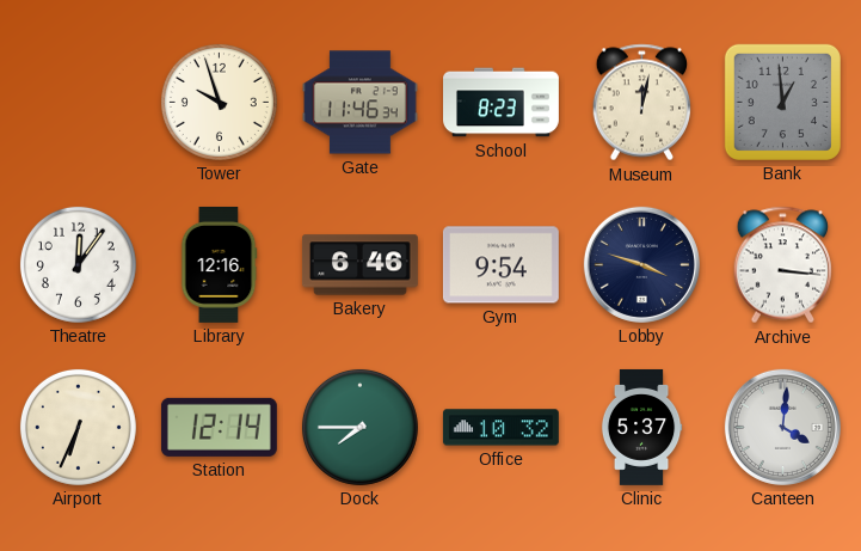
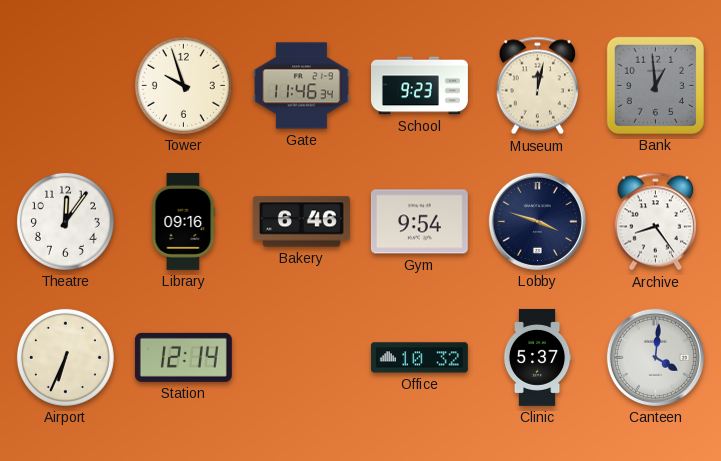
School: 8:23 -> 9:23 (420, 86)
Library: 12:16 -> 09:16 (183, 221)
Archive: 3:16 -> 8:24 (655, 222)
Dock: 7:45 -> none (359, 427)
